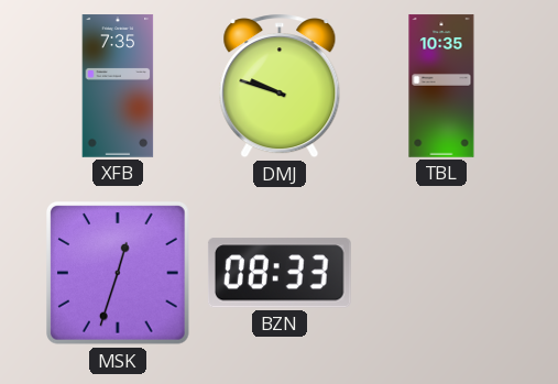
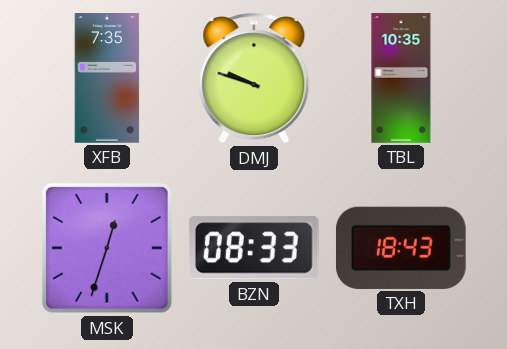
TXH: none -> 18:43 (401, 248)
